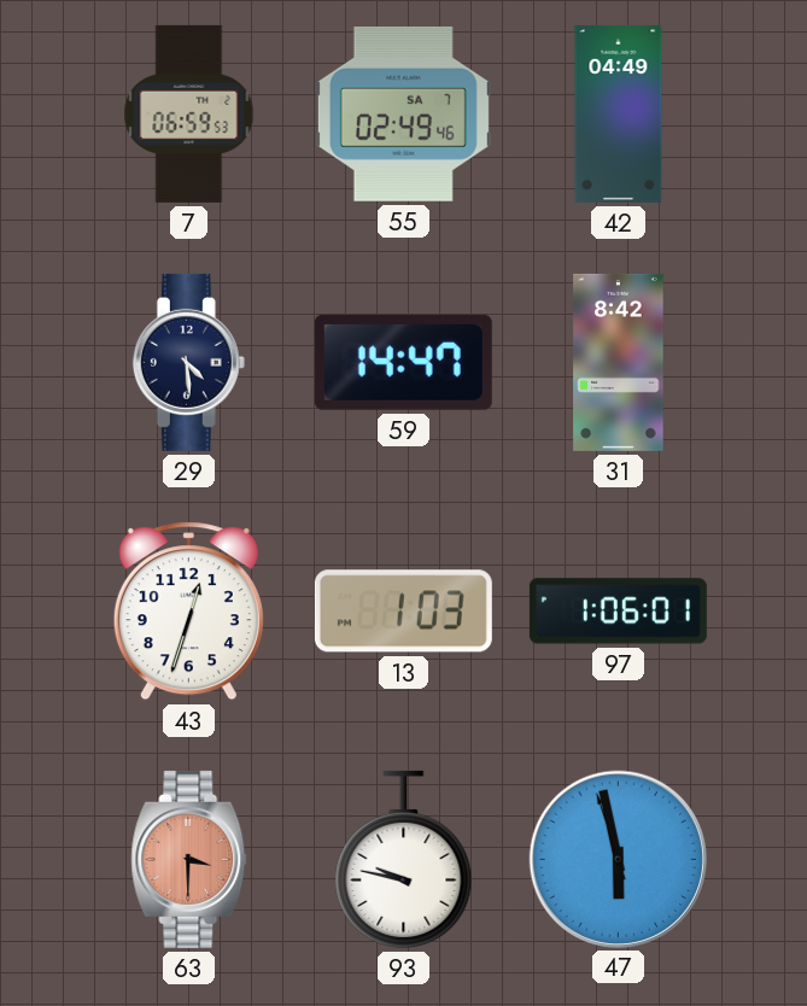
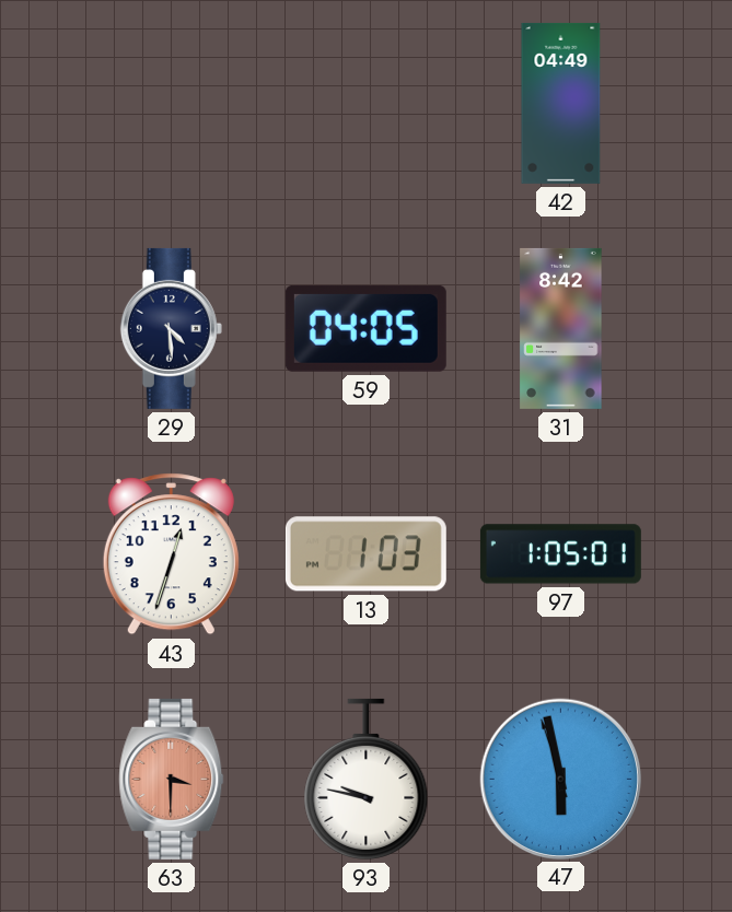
7: 06:59 -> none (189, 113)
55: 02:49 -> none (403, 113)
59: 14:47 -> 04:05 (365, 328)
97: 1:06 -> 1:05 (560, 554)
